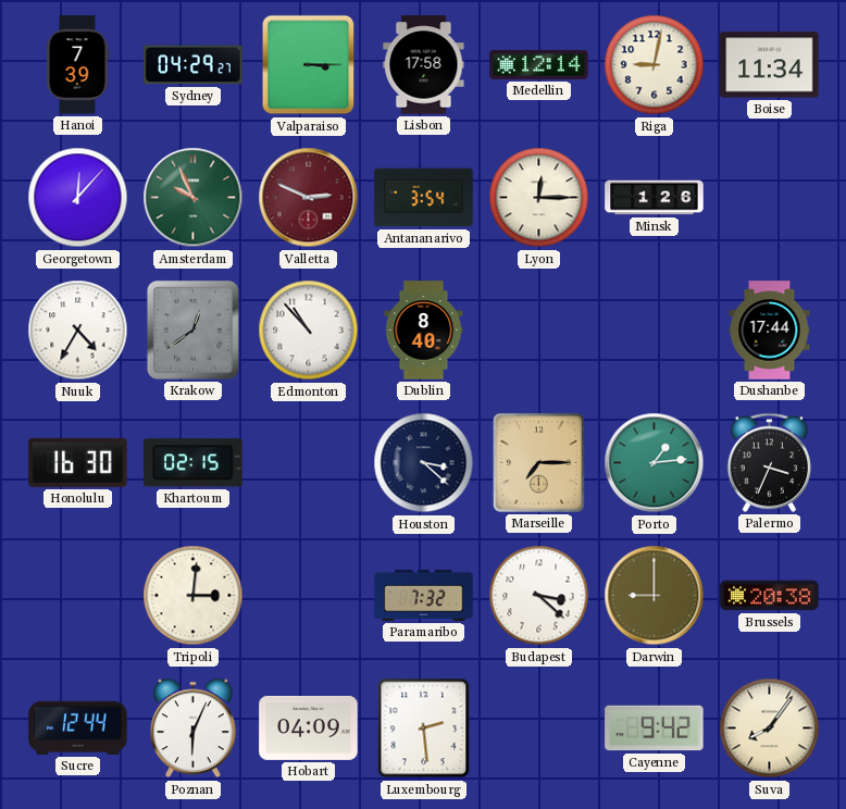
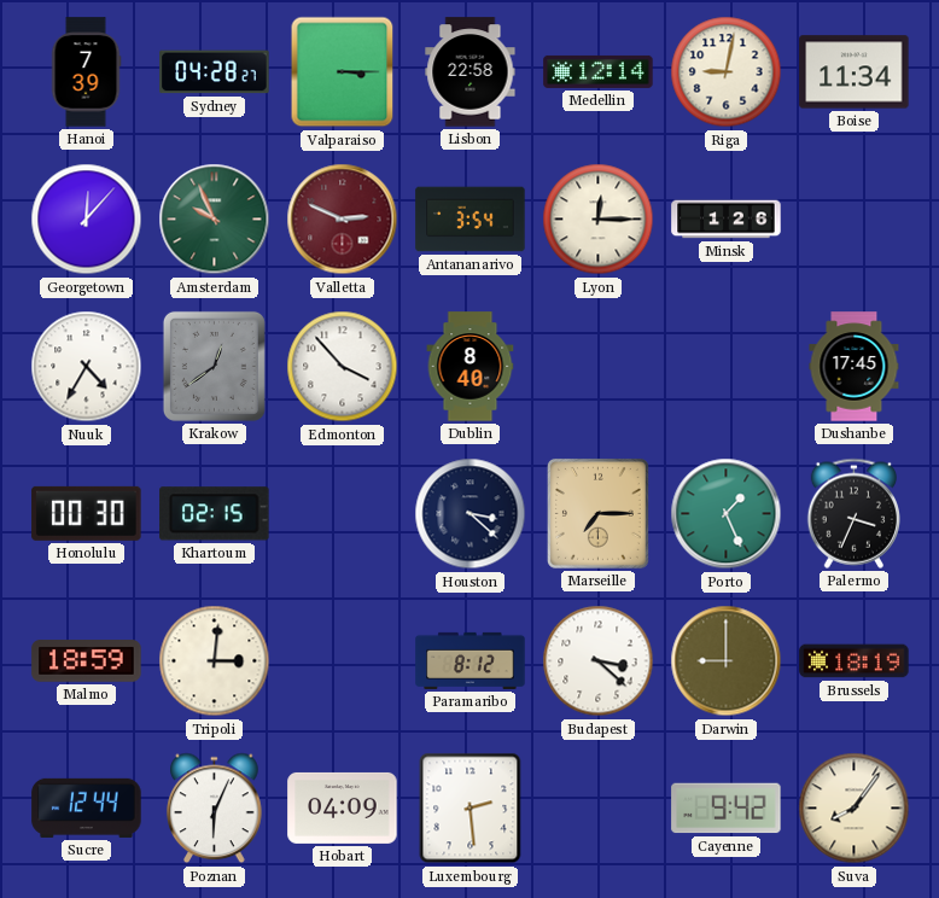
Sydney: 04:29 -> 04:28 (215, 72)
Lisbon: 17:58 -> 22:58 (471, 72)
Edmonton: 10:53 -> 3:53 (343, 367)
Dushanbe: 17:44 -> 17:45 (855, 367)
Honolulu: 16:30 -> 00:30 (87, 513)
Porto: 1:14 -> 1:26 (727, 514)
Malmo: none -> 18:59 (87, 661)
Paramaribo: 7:32 -> 8:12 (471, 660)
Brussels: 20:38 -> 18:19 (855, 661)
